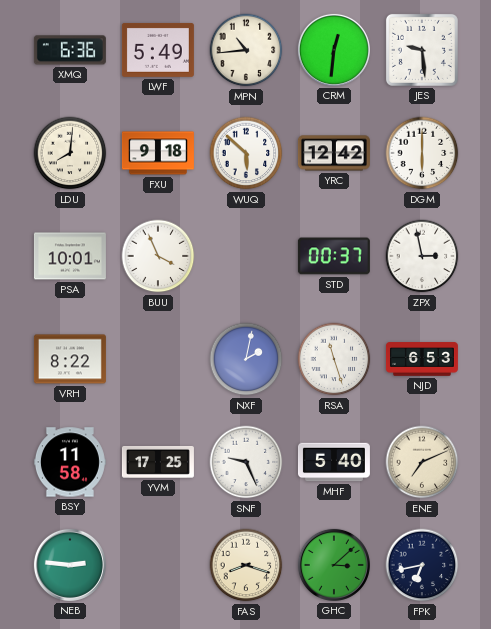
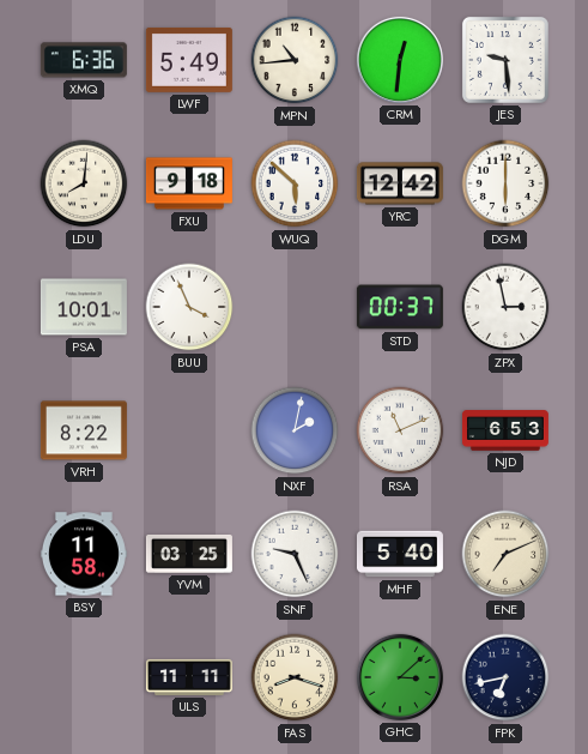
RSA: 11:27 -> 11:11 (400, 430)
YVM: 17:25 -> 03:25 (189, 554)
NEB: 2:46 -> none (70, 565)
ULS: none -> 11:11 (189, 677)
